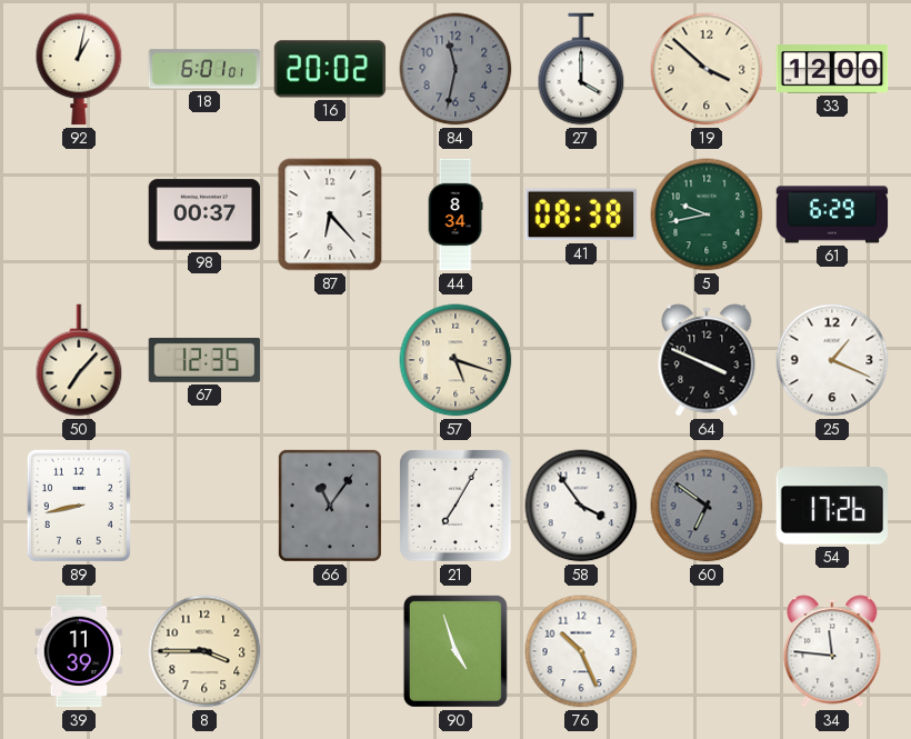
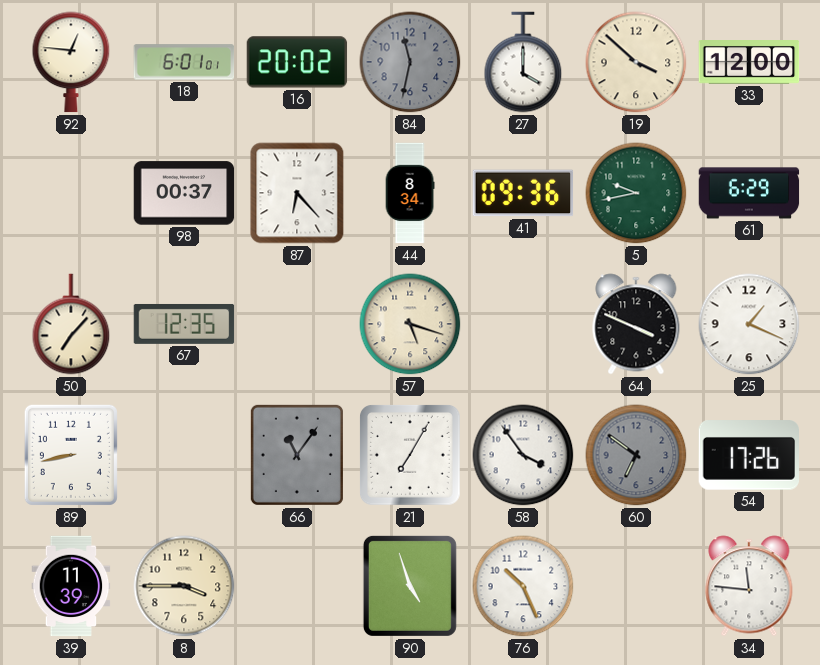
92: 1:02 -> 12:46 (71, 62)
41: 08:38 -> 09:36 (523, 193)
